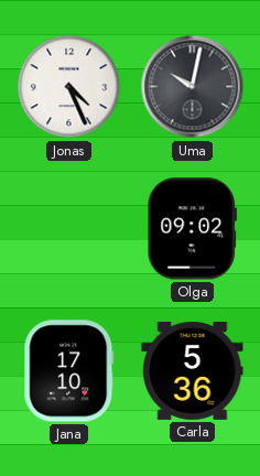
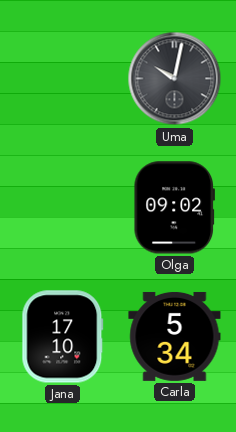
Jonas: 4:26 -> none (69, 87)
Carla: 5:36 -> 5:34 (175, 336)
